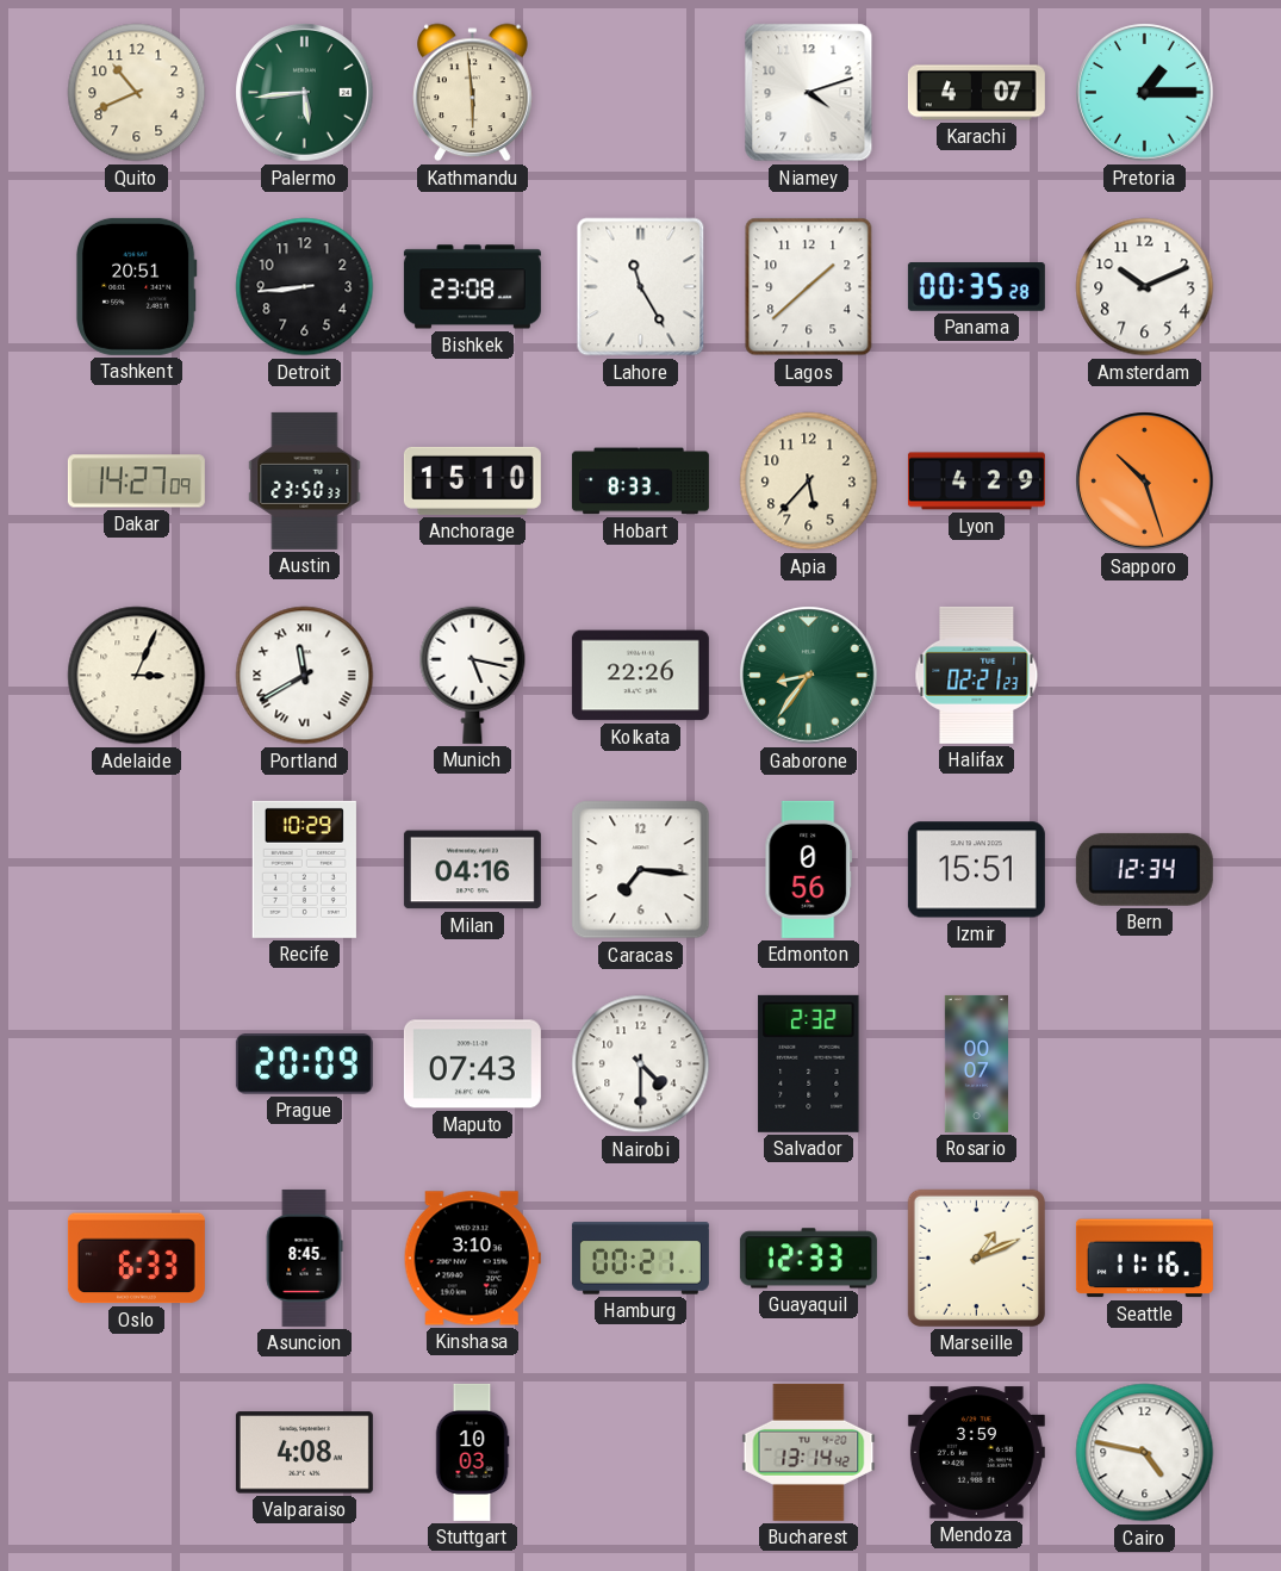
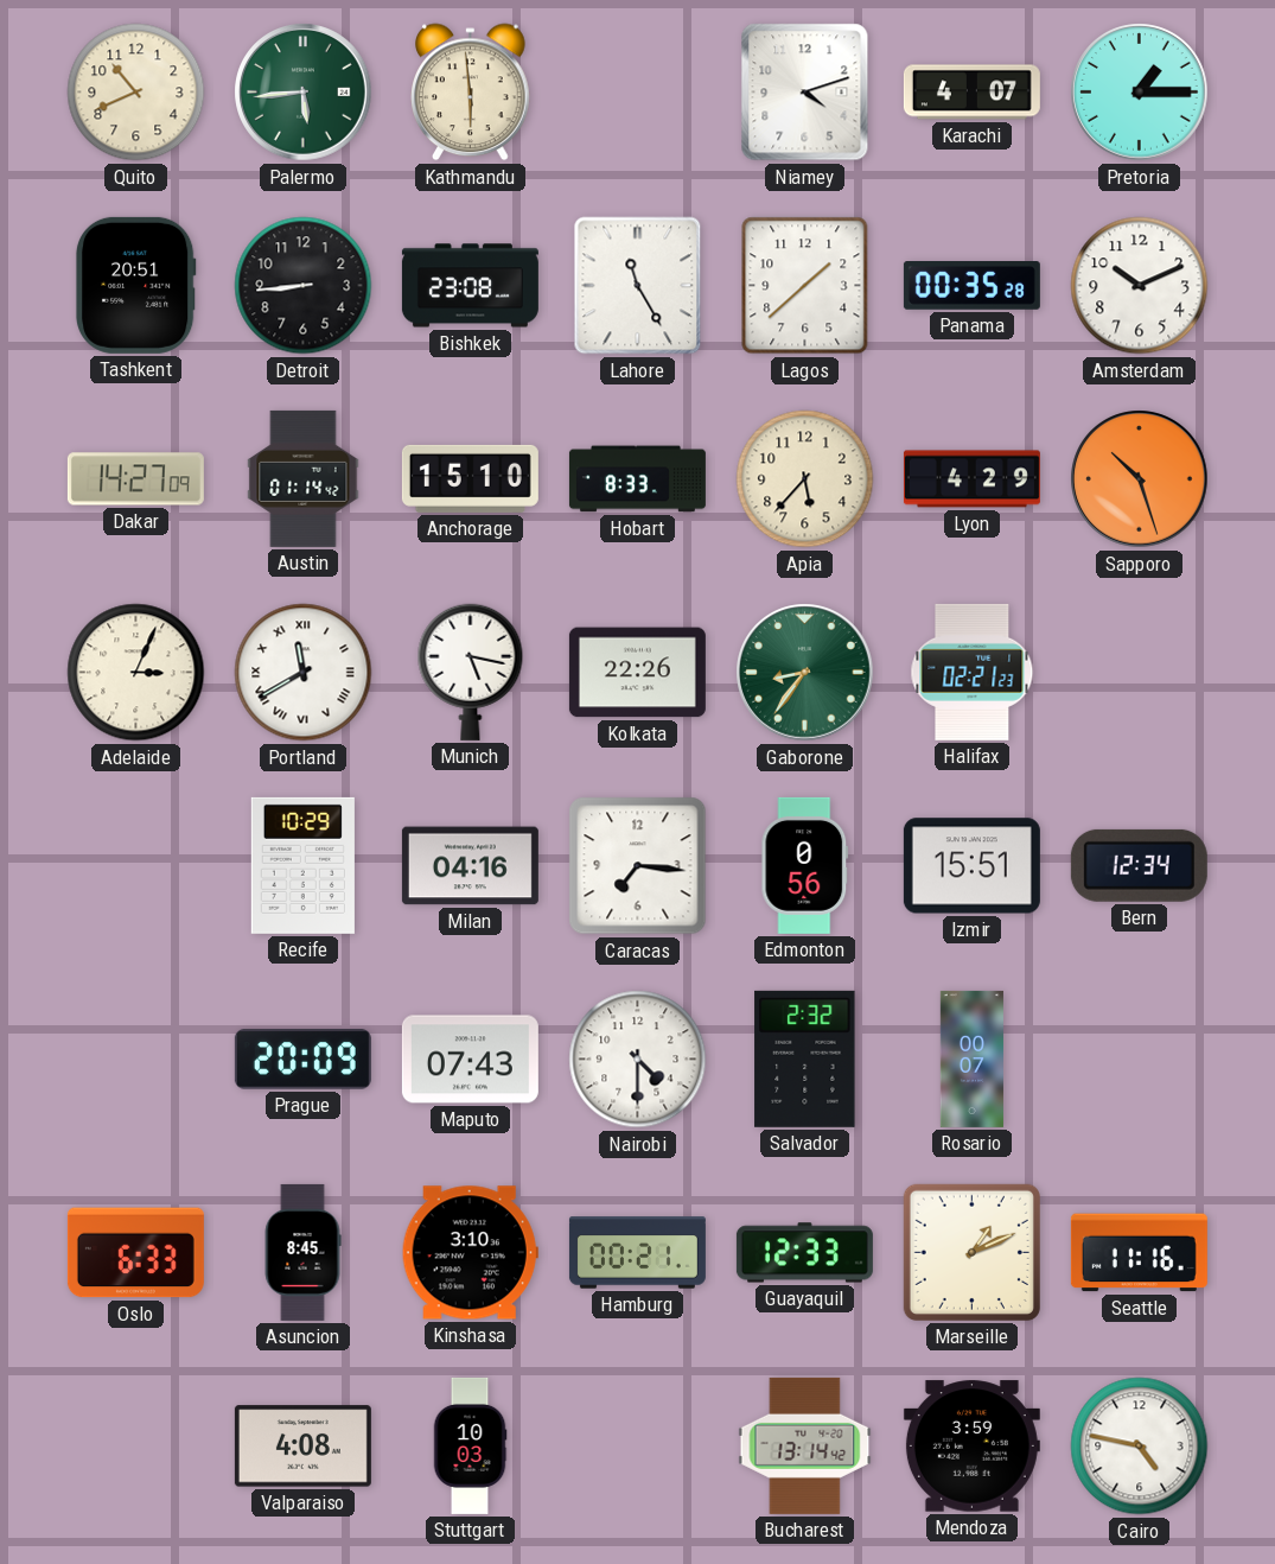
Austin: 23:50 -> 01:14 (304, 478)
